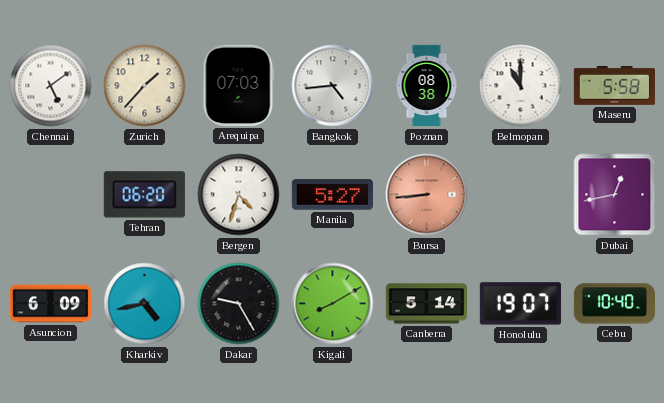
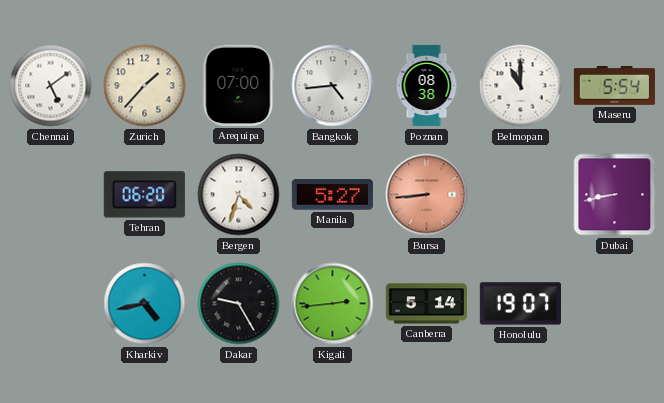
Arequipa: 07:03 -> 07:00 (239, 85)
Maseru: 5:58 -> 5:54 (614, 85)
Dubai: 12:43 -> 8:43 (615, 195)
Asuncion: 6:09 -> none (50, 304)
Kigali: 8:10 -> 2:44 (333, 304)
Cebu: 10:40 -> none (614, 304)
